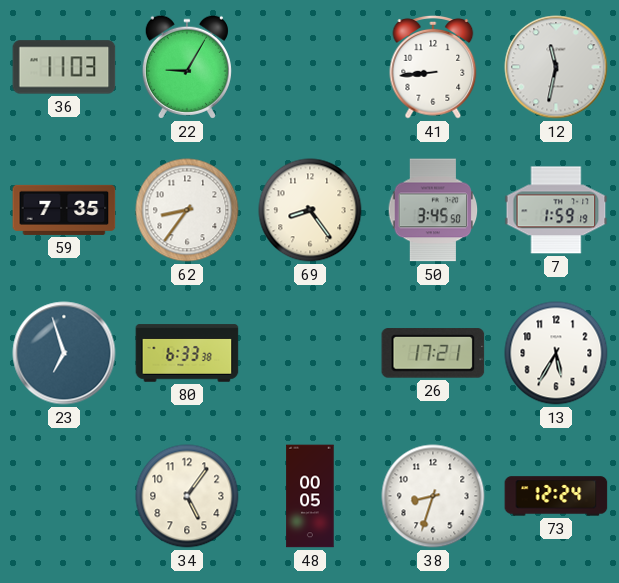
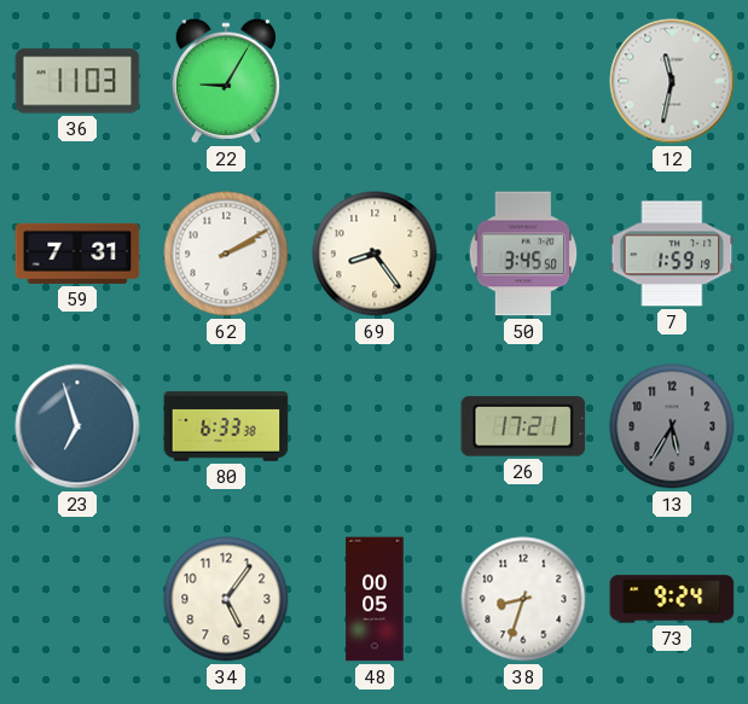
41: 8:44 -> none (433, 67)
59: 7:35 -> 7:31 (77, 254)
62: 8:36 -> 2:10 (226, 254)
13 dial: white -> grey (672, 426)
73: 12:24 -> 9:24 (672, 599)
